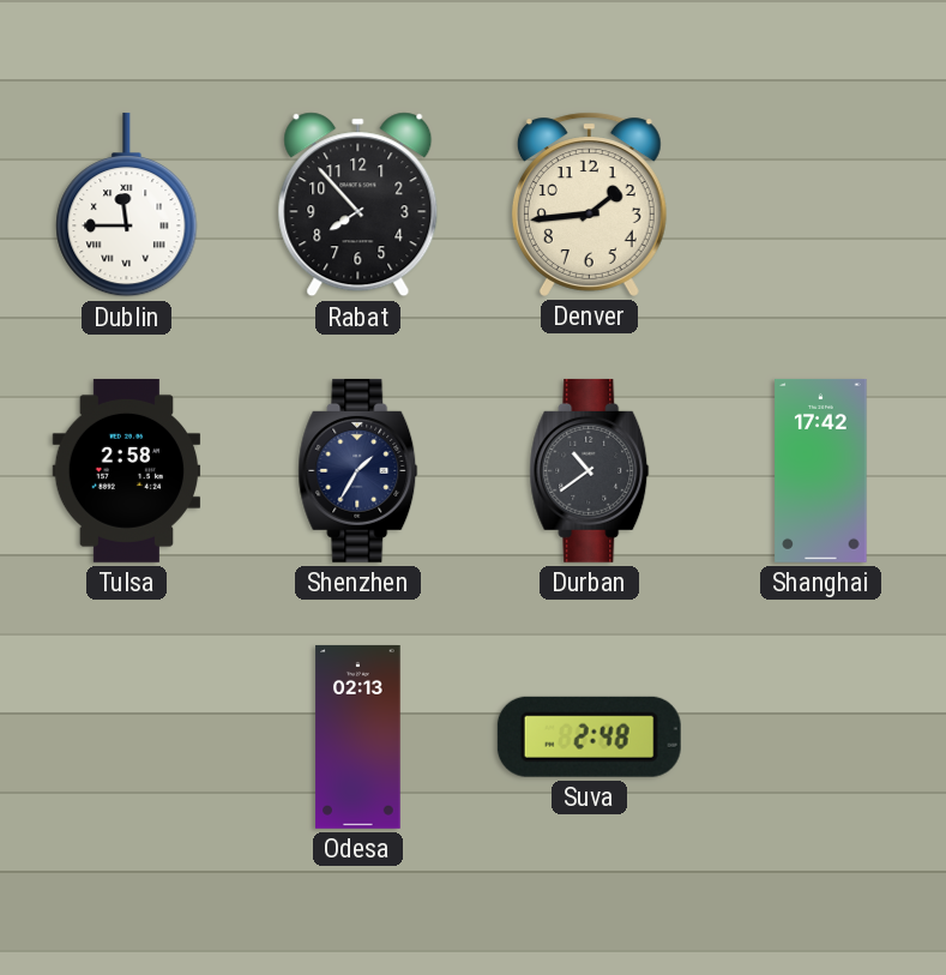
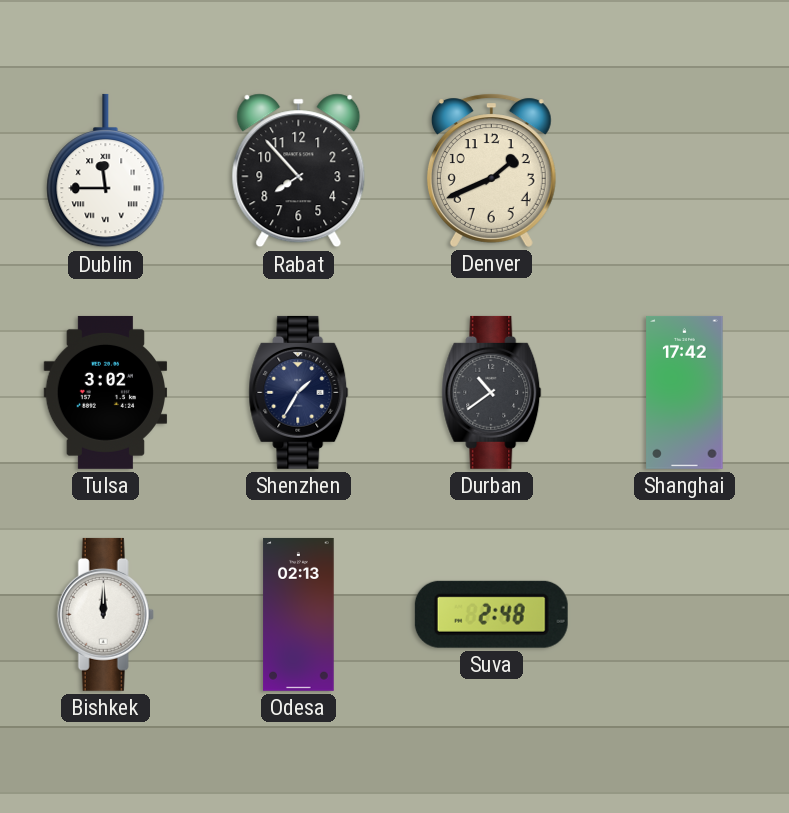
Denver: 1:44 -> 1:41 (491, 170)
Tulsa: 2:58 -> 3:02 (106, 392)
Bishkek: none -> 12:00 (105, 614)
